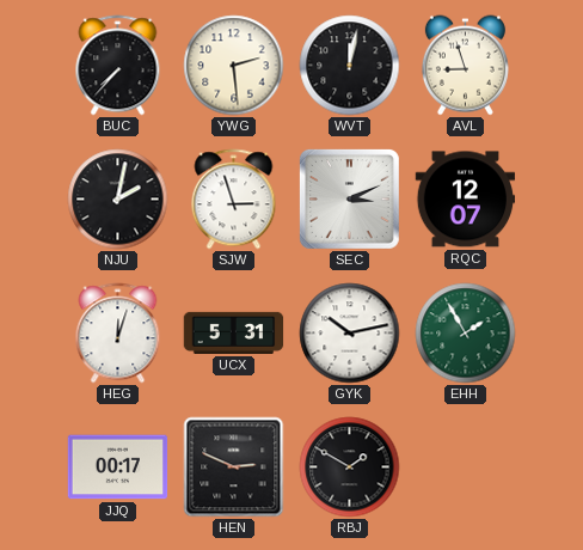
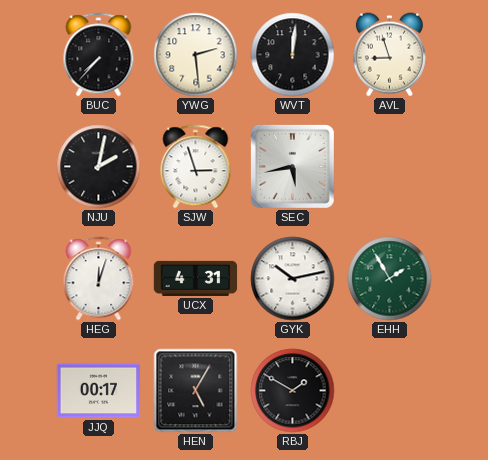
WVT: 12:02 -> 12:01 (293, 55)
SEC: 3:11 -> 5:43 (292, 166)
RQC: 12:07 -> none (466, 200)
UCX: 5:31 -> 4:31 (196, 278)
HEN: 2:49 -> 5:05 (196, 391)
